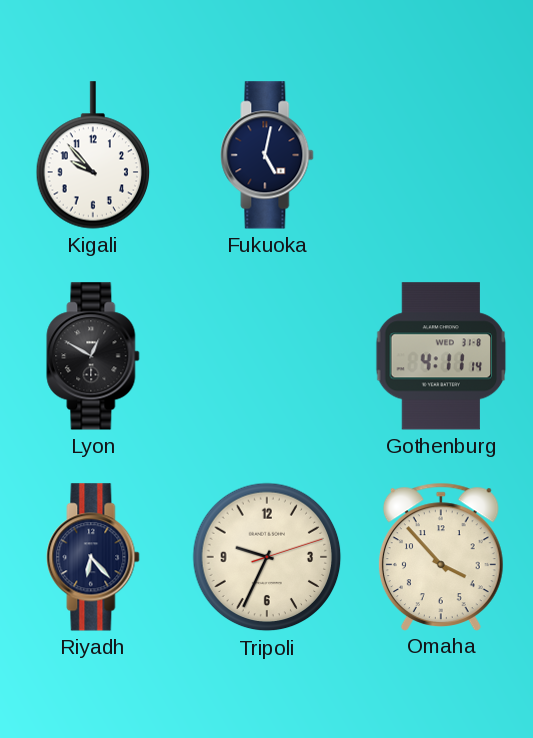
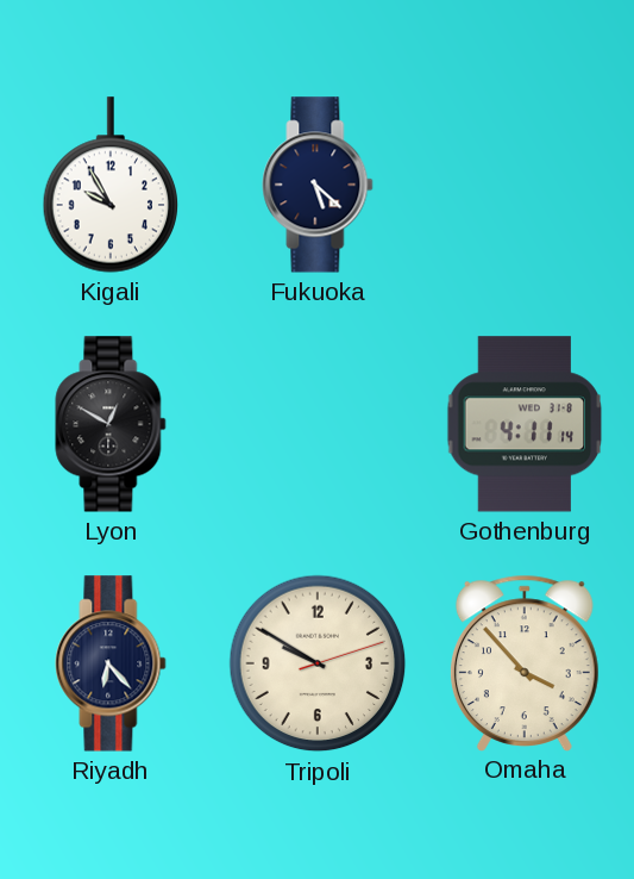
Kigali: 9:53 -> 9:55 (111, 185)
Fukuoka: 5:02 -> 5:22 (318, 185)
Tripoli: 9:34 -> 9:50 (318, 663)
